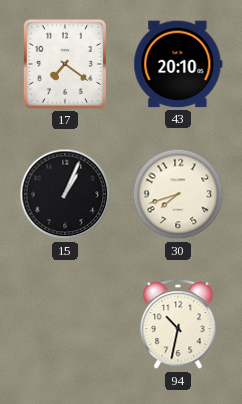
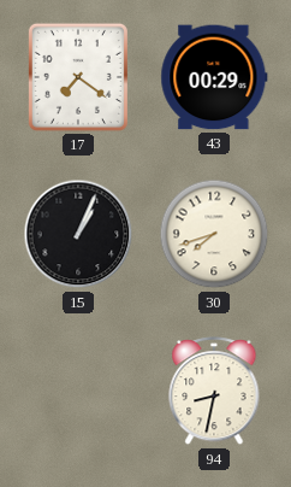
43: 20:10 -> 00:29 (214, 77)
94: 10:32 -> 8:32 (214, 392)
